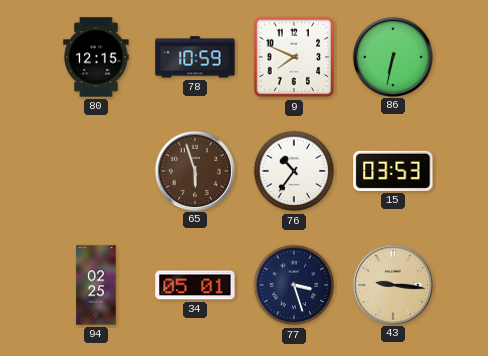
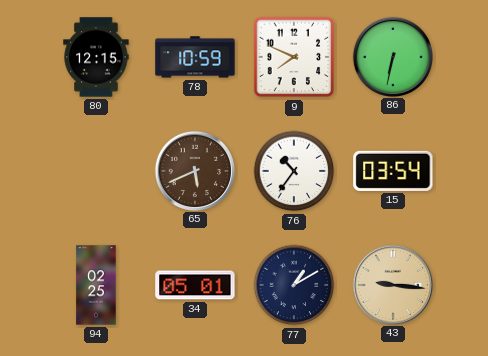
65: 5:57 -> 5:41 (194, 170)
15: 03:53 -> 03:54 (393, 171)
77: 3:27 -> 1:10 (294, 285)
